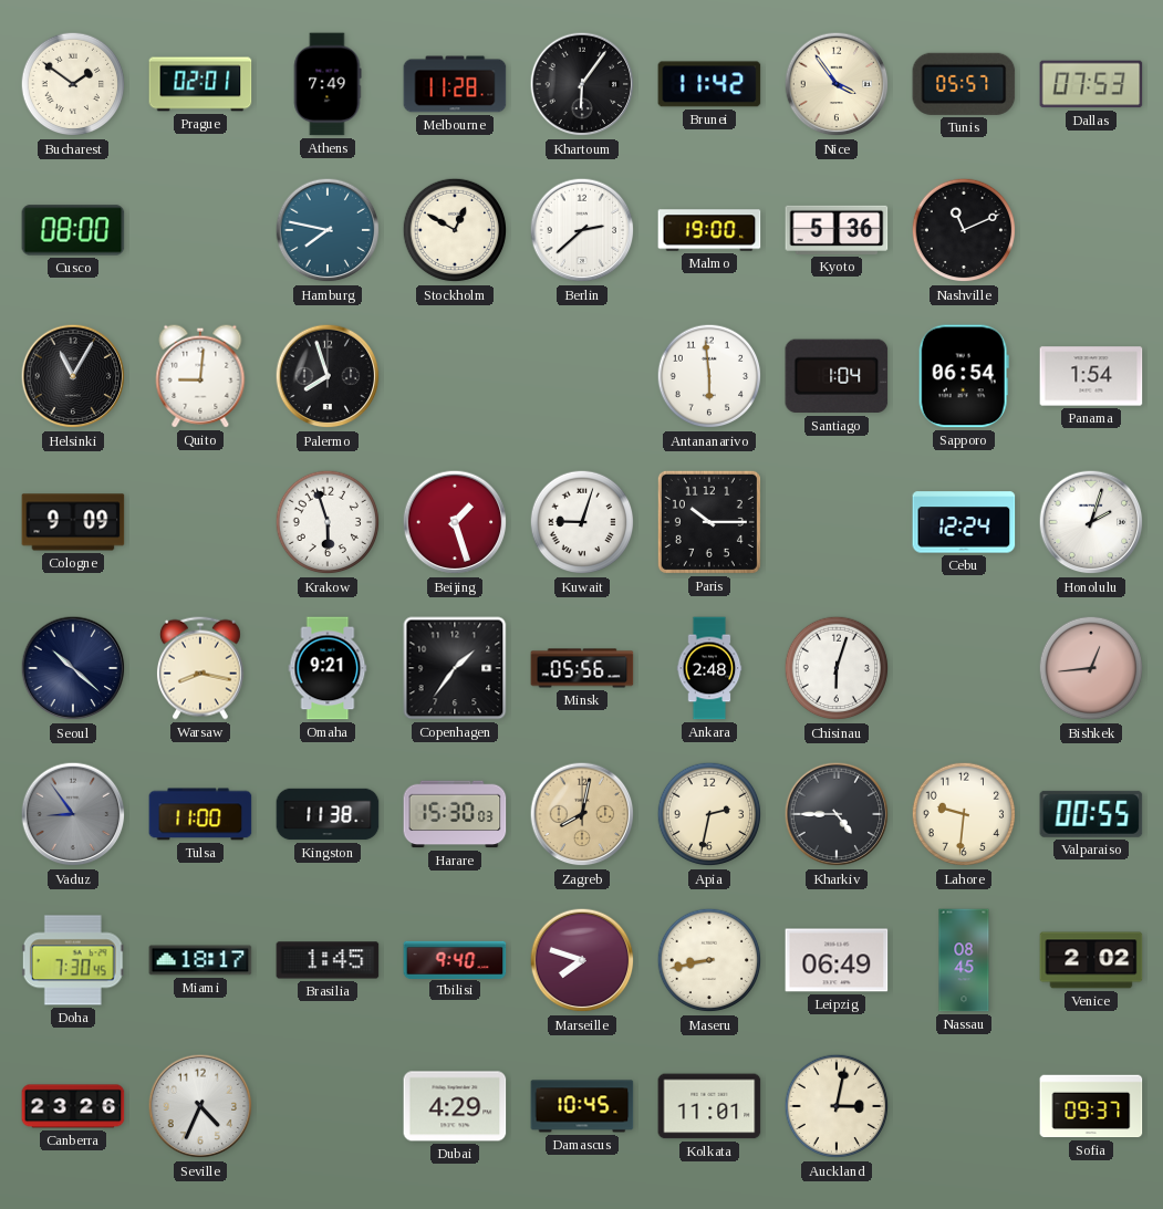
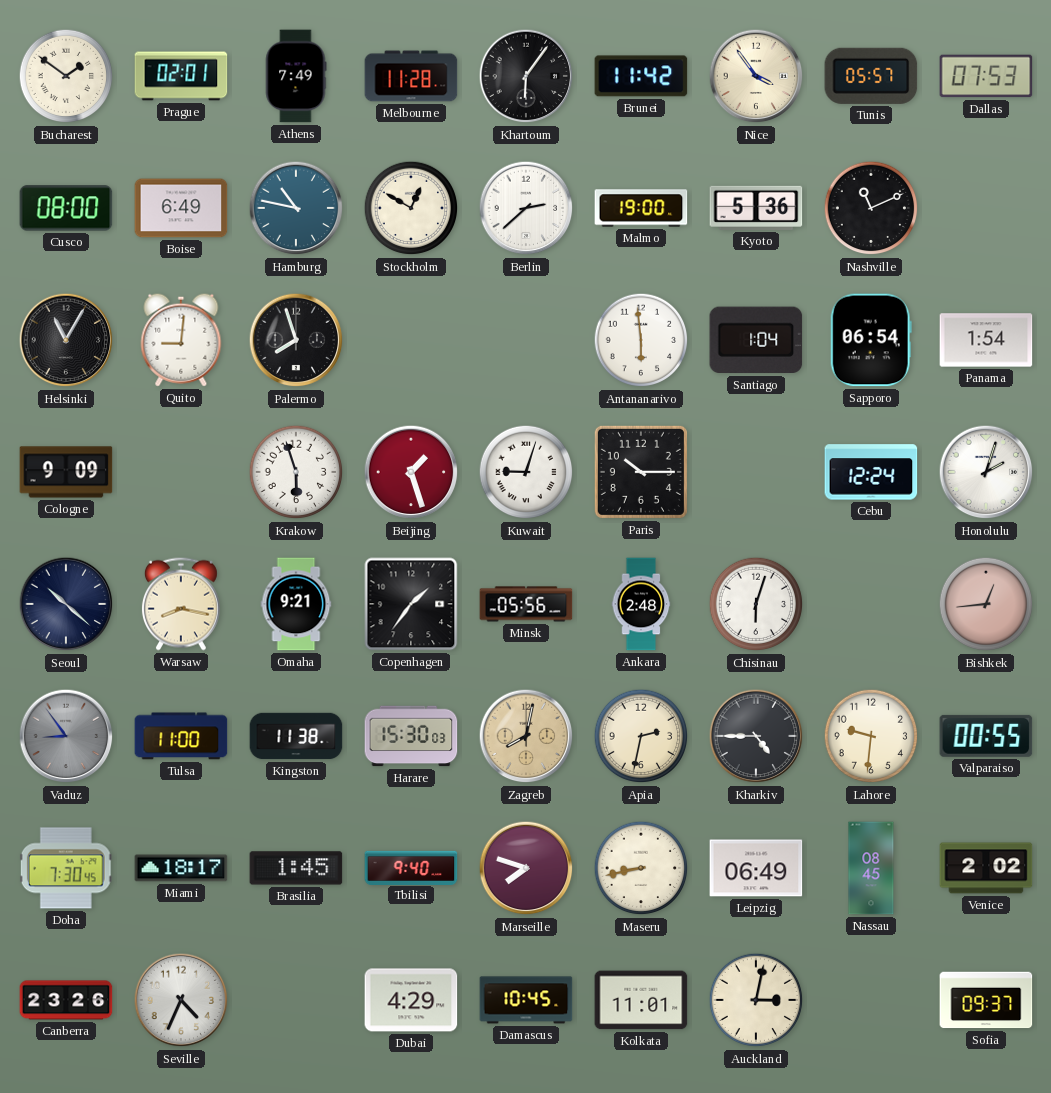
Boise: none -> 6:49 (181, 208)
Hamburg: 7:47 -> 10:47 (296, 208)
